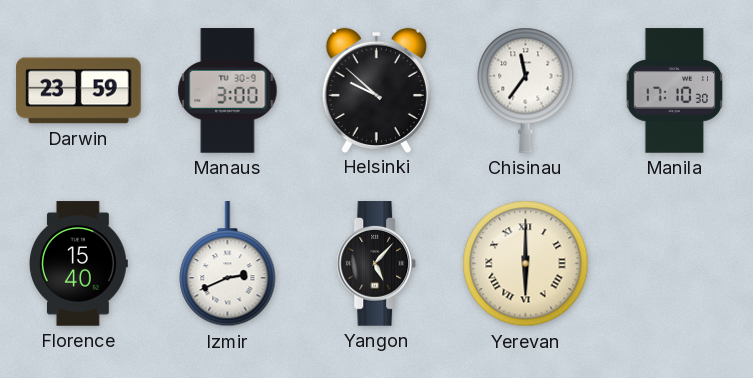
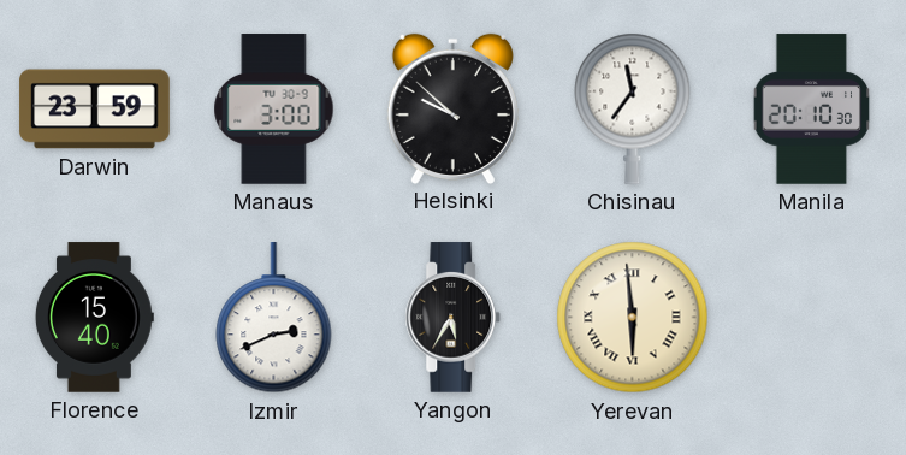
Manila: 17:10 -> 20:10 (811, 110)
Yangon: 5:07 -> 5:35 (454, 318)
Yerevan: 6:00 -> 5:59 (633, 318)
